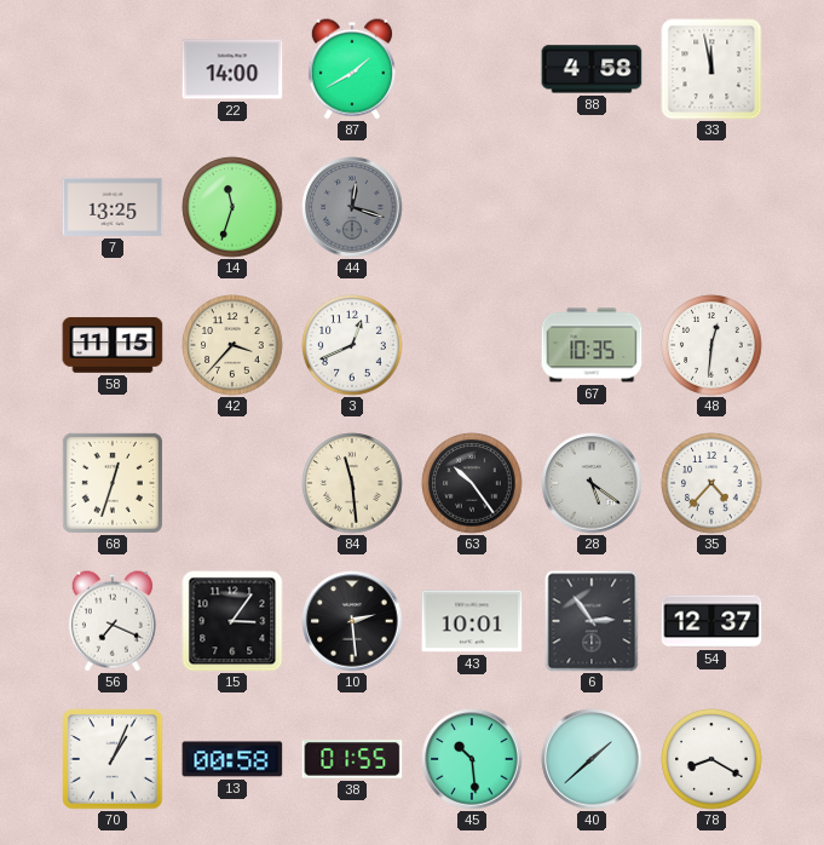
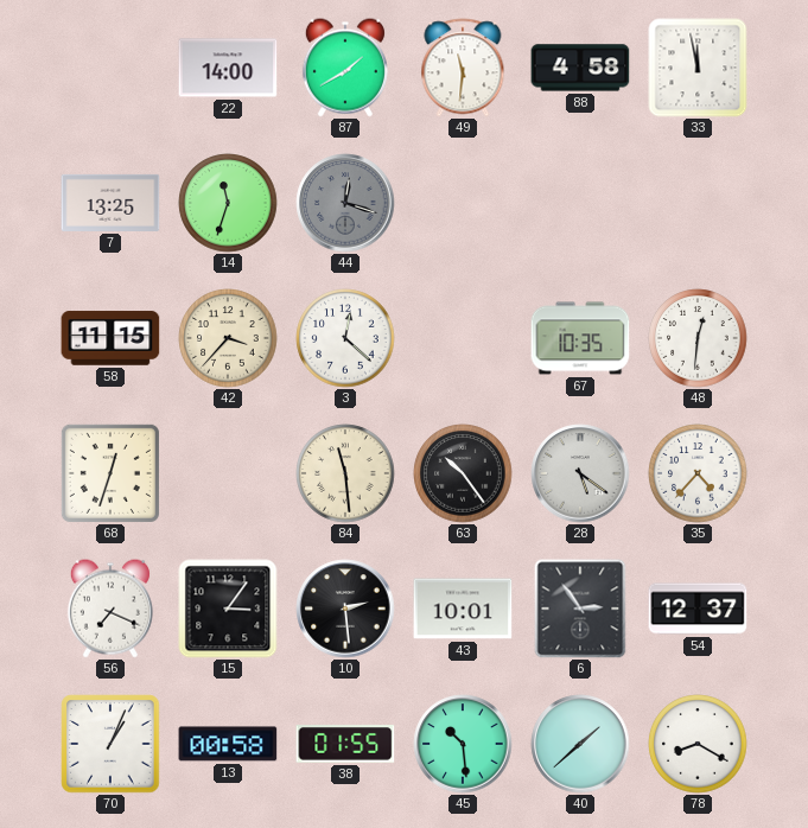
49: none -> 11:31 (463, 68)
3: 12:41 -> 12:22 (345, 338)
